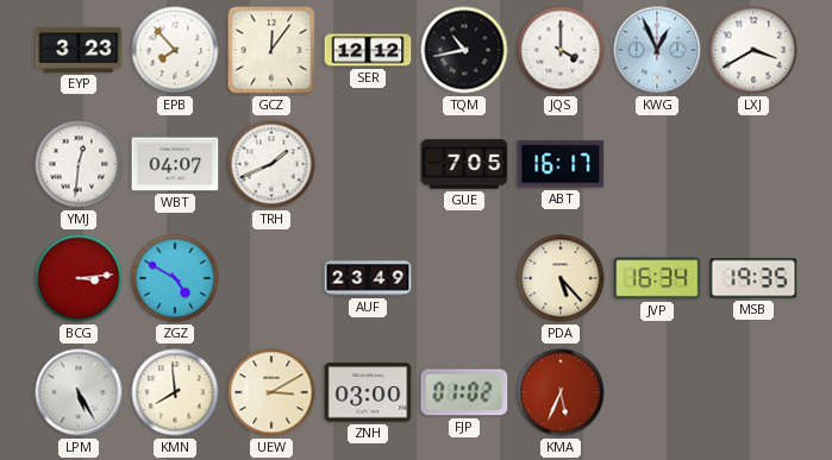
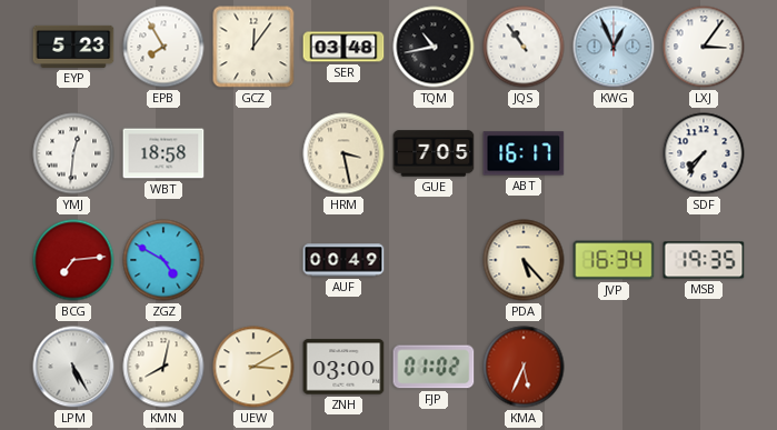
EYP: 3:23 -> 5:23 (73, 47)
EPB: 7:53 -> 7:55 (163, 47)
SER: 12:12 -> 03:48 (343, 47)
JQS: 4:00 -> 10:54 (524, 47)
LXJ: 3:40 -> 3:06 (704, 47)
WBT: 04:07 -> 18:58 (163, 153)
TRH: 1:41 -> none (271, 164)
HRM: none -> 3:28 (343, 153)
SDF: none -> 7:36 (704, 153)
BCG: 3:14 -> 7:14 (73, 260)
AUF: 23:49 -> 00:49 (343, 260)
KMN: 7:59 -> 8:02 (163, 367)
